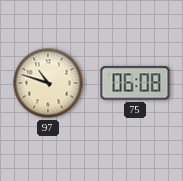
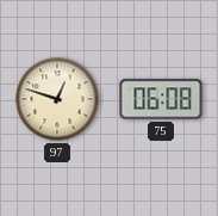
97: 10:48 -> 12:48 (57, 99)
